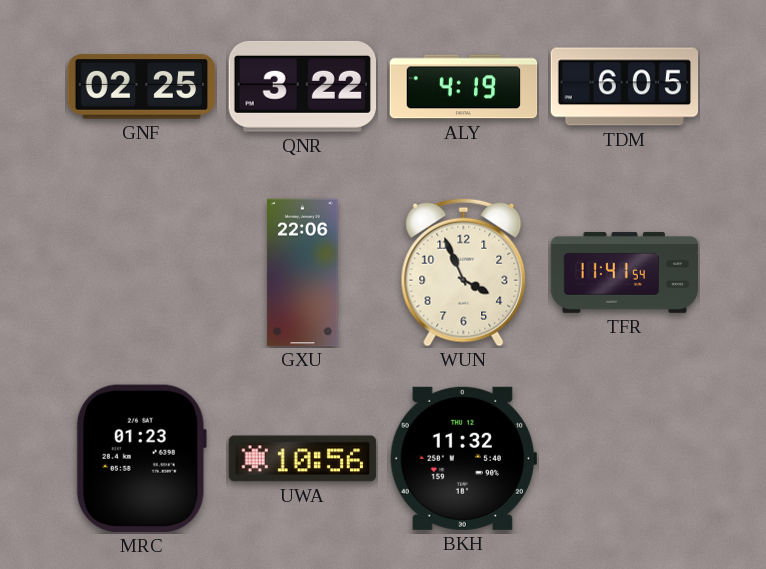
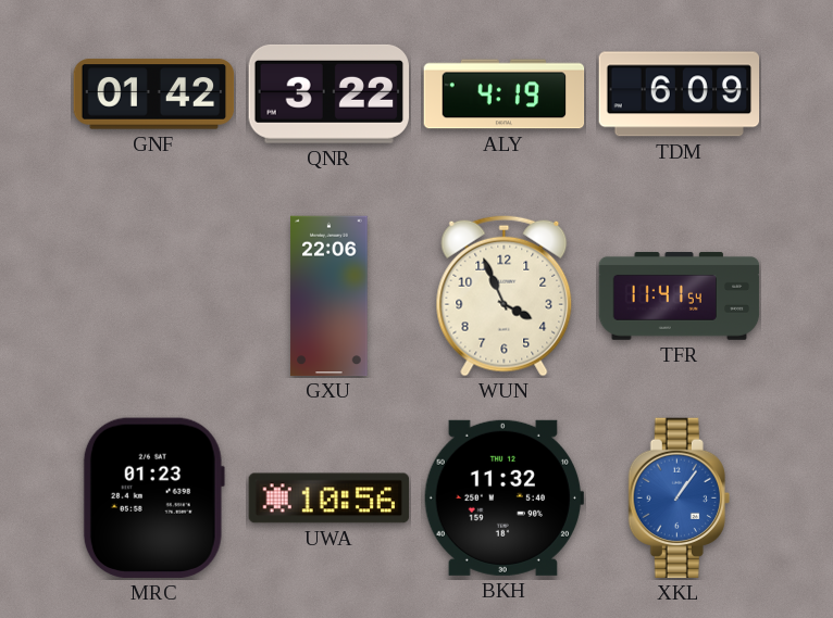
GNF: 02:25 -> 01:42 (154, 94)
TDM: 6:05 -> 6:09 (680, 94)
XKL: none -> 1:06 (679, 499)
